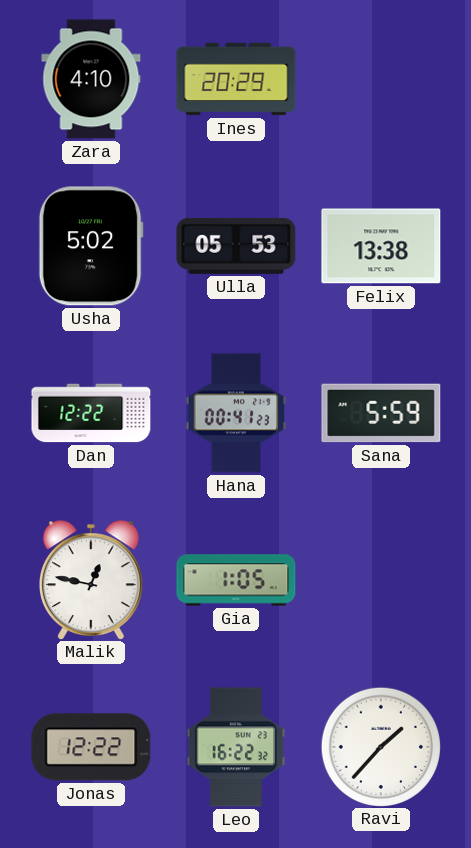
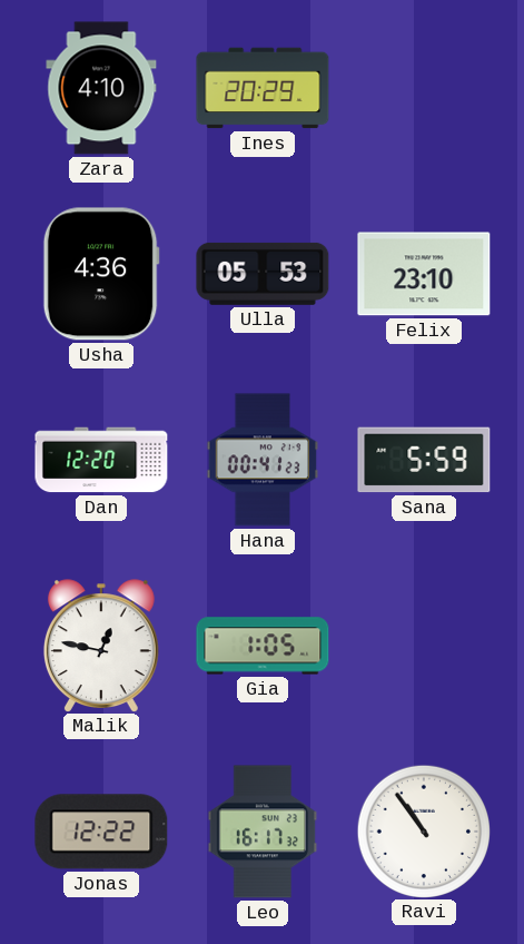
Usha: 5:02 -> 4:36 (101, 274)
Felix: 13:38 -> 23:10 (424, 274)
Dan: 12:22 -> 12:20 (101, 460)
Leo: 16:22 -> 16:17 (263, 832)
Ravi: 1:37 -> 10:54 (423, 830)
